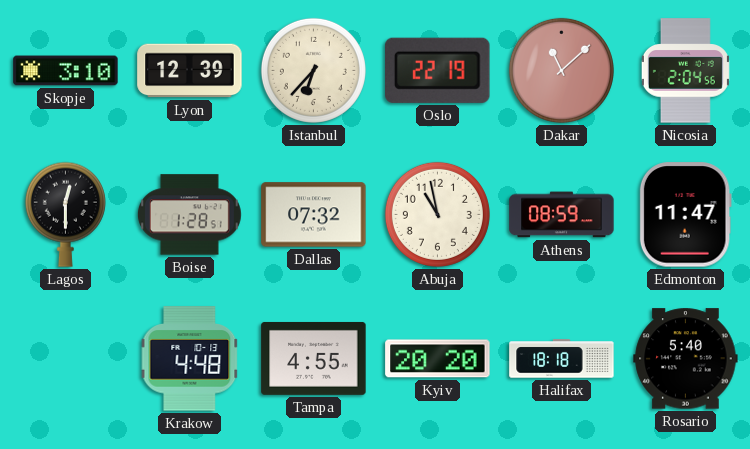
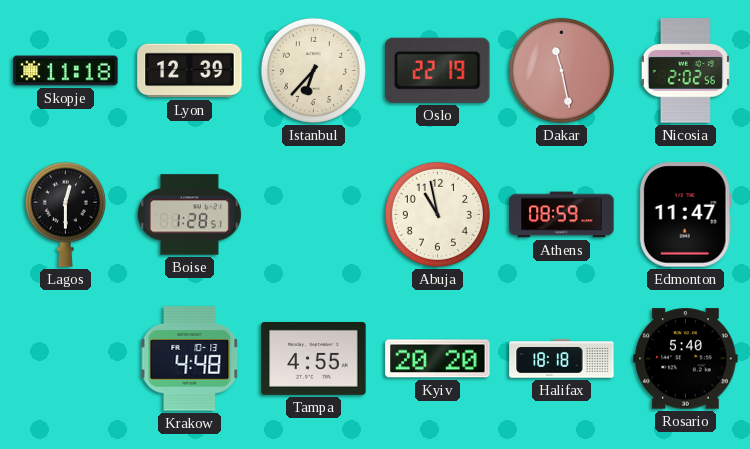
Skopje: 3:10 -> 11:18 (66, 71)
Dakar: 11:08 -> 11:28 (561, 70)
Nicosia: 2:04 -> 2:02 (685, 71)
Dallas: 07:32 -> none (314, 215)
